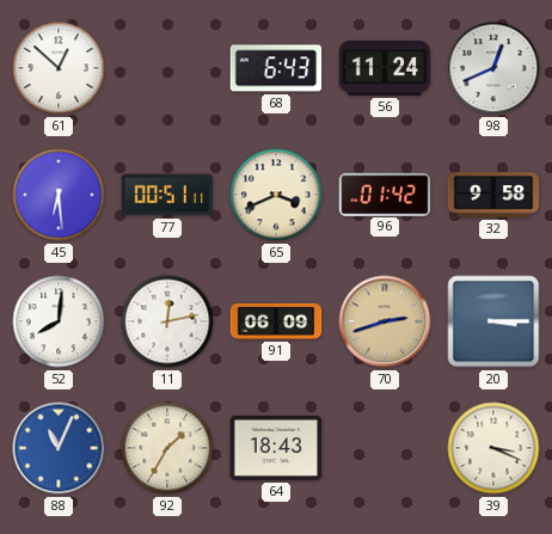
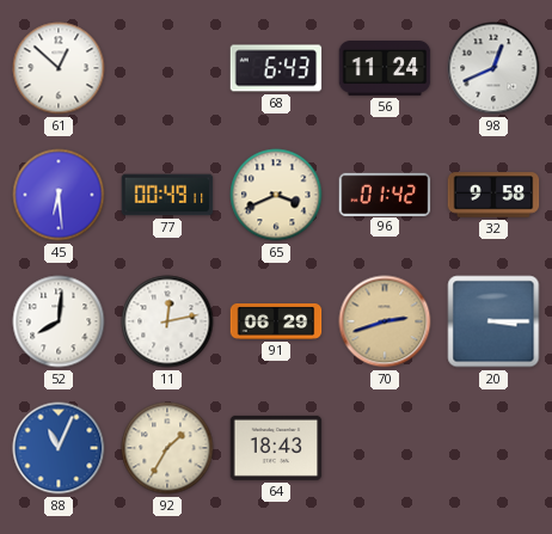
77: 00:51 -> 00:49 (167, 195)
91: 06:09 -> 06:29 (276, 321)
39: 3:19 -> none (493, 448)
